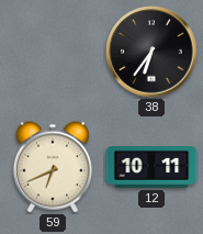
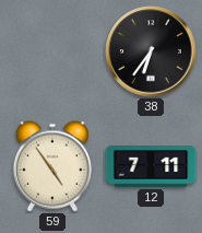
59: 6:41 -> 4:54 (52, 166)
12: 10:11 -> 7:11 (151, 166)
